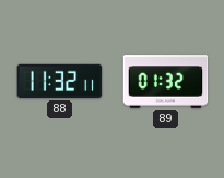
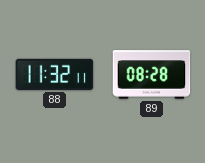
89: 01:32 -> 08:28 (152, 75)
